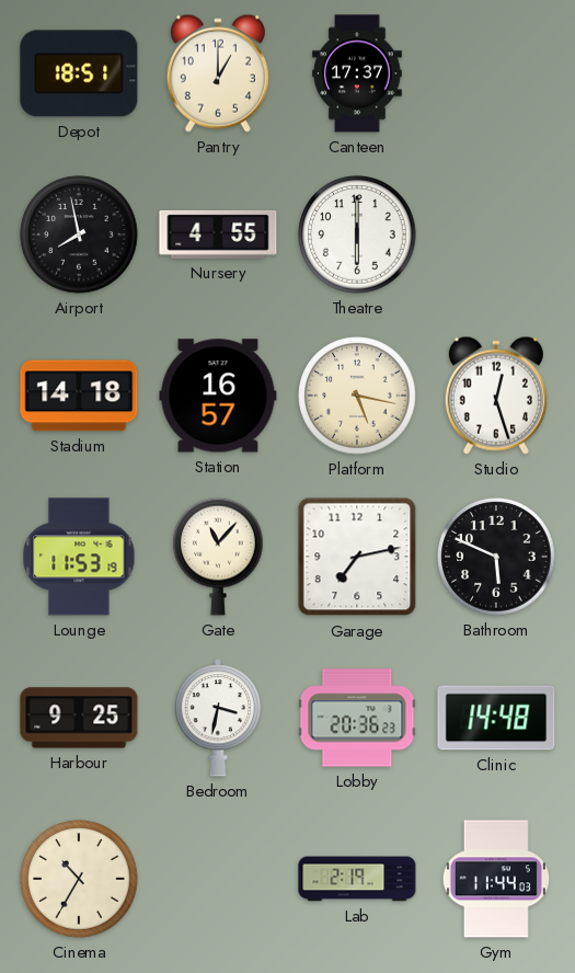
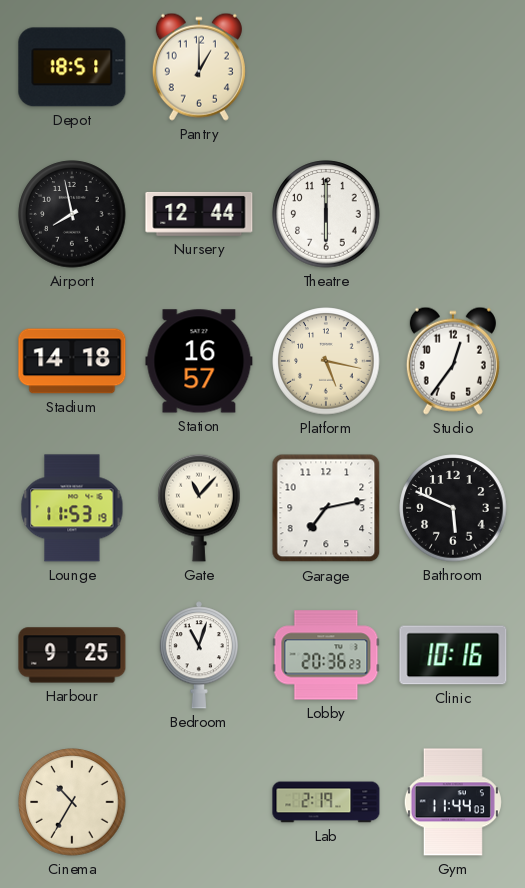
Canteen: 17:37 -> none (357, 73)
Nursery: 4:55 -> 12:44 (199, 214)
Studio: 12:27 -> 12:36 (453, 361)
Bedroom: 3:32 -> 11:03 (198, 655)
Clinic: 14:48 -> 10:16 (453, 655)
